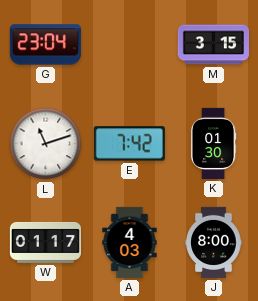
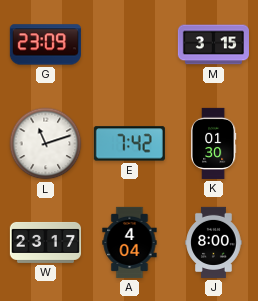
G: 23:04 -> 23:09 (45, 45)
W: 01:17 -> 23:17 (45, 242)
A: 4:03 -> 4:04 (130, 242)
